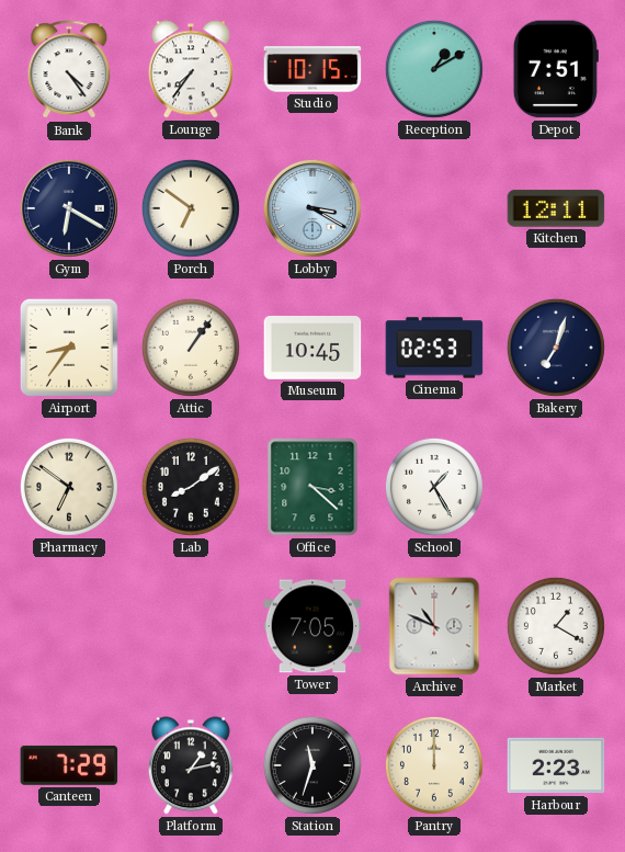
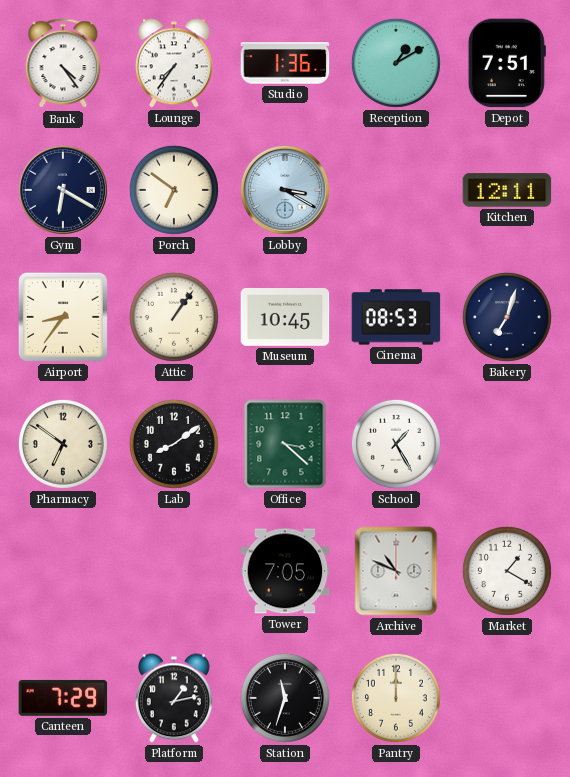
Studio: 10:15 -> 1:36 (285, 63)
Cinema: 02:53 -> 08:53 (396, 317)
Harbour: 2:23 -> none (556, 765)
